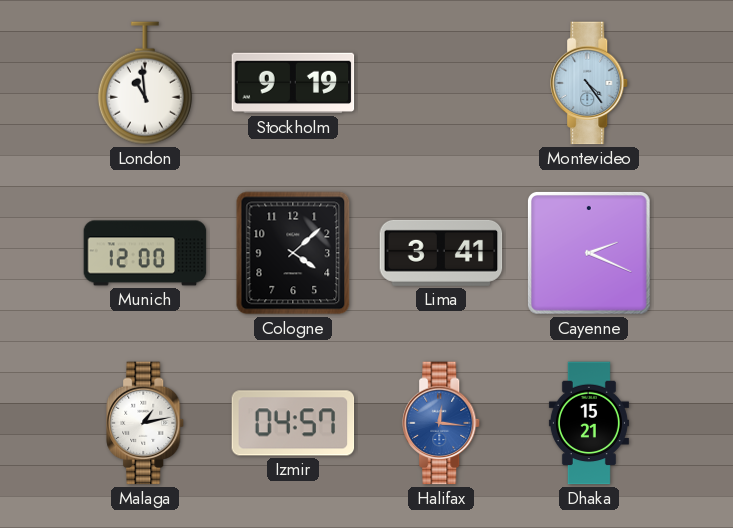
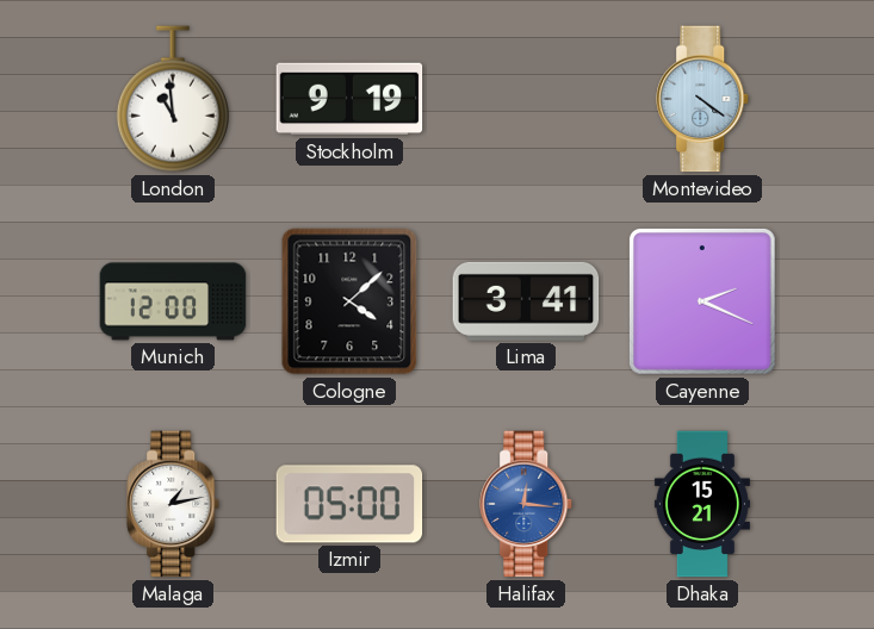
Montevideo: 4:24 -> 4:21 (703, 99)
Izmir: 04:57 -> 05:00 (349, 504)
